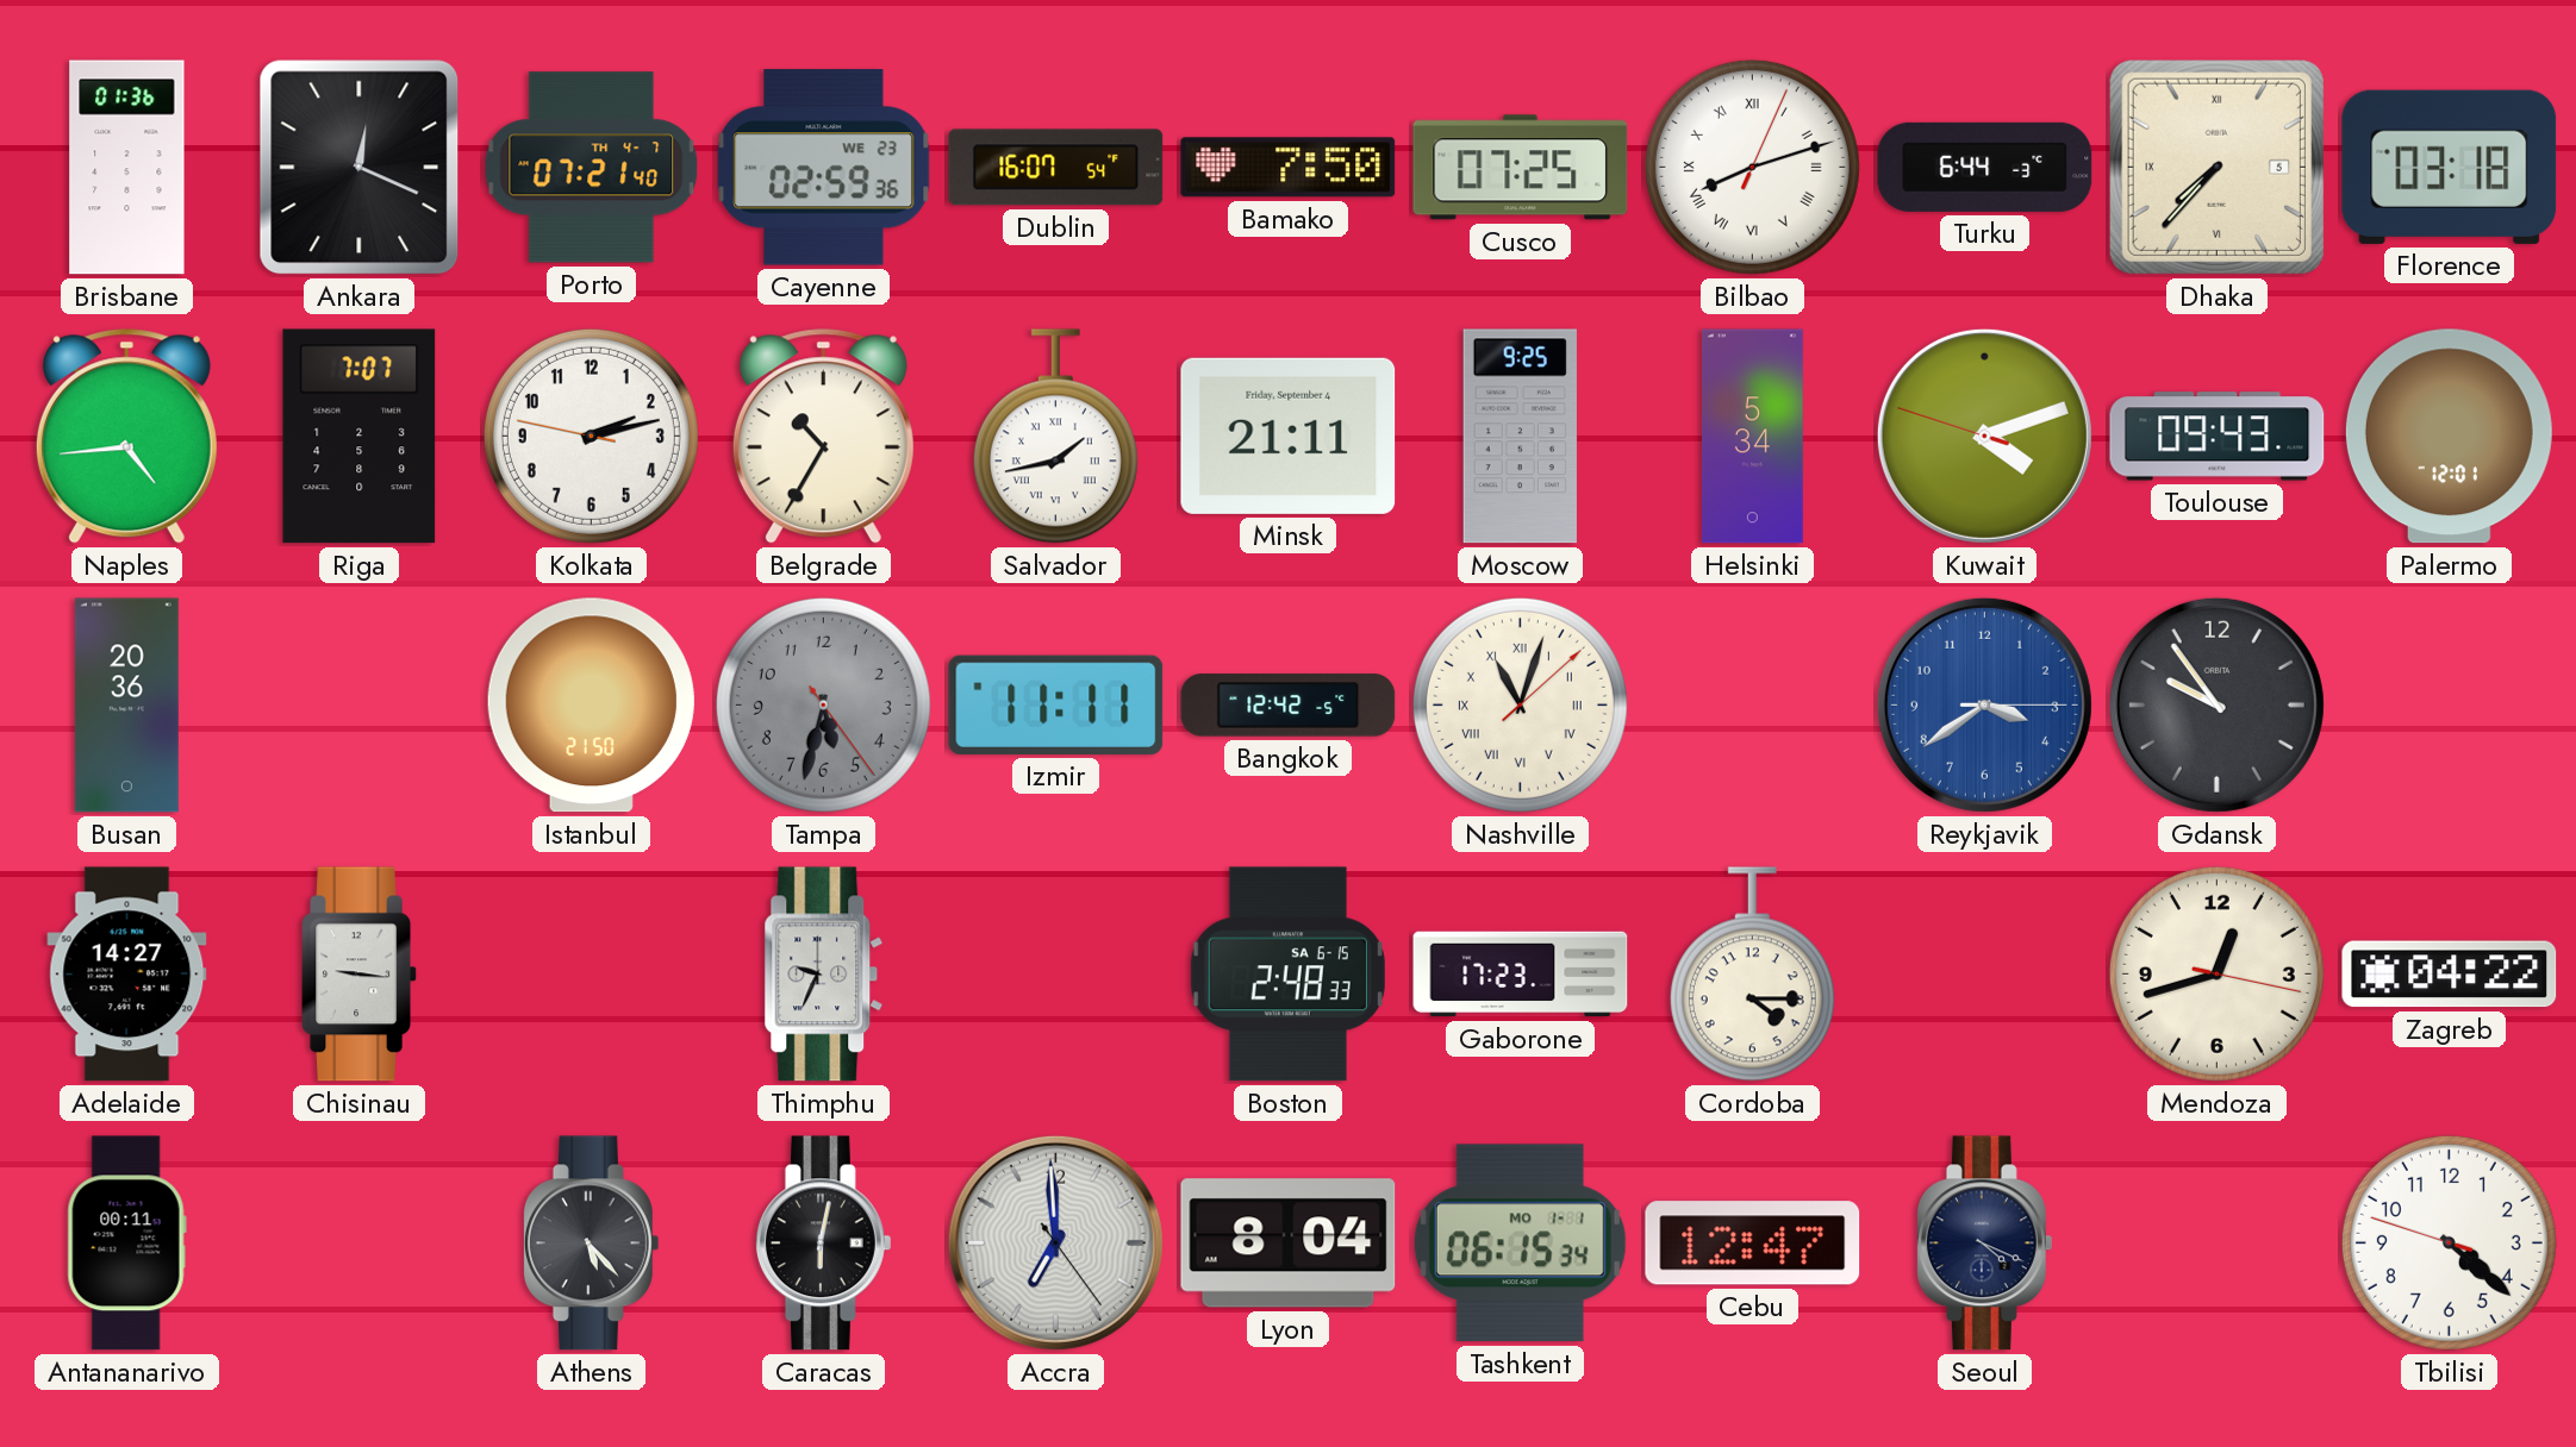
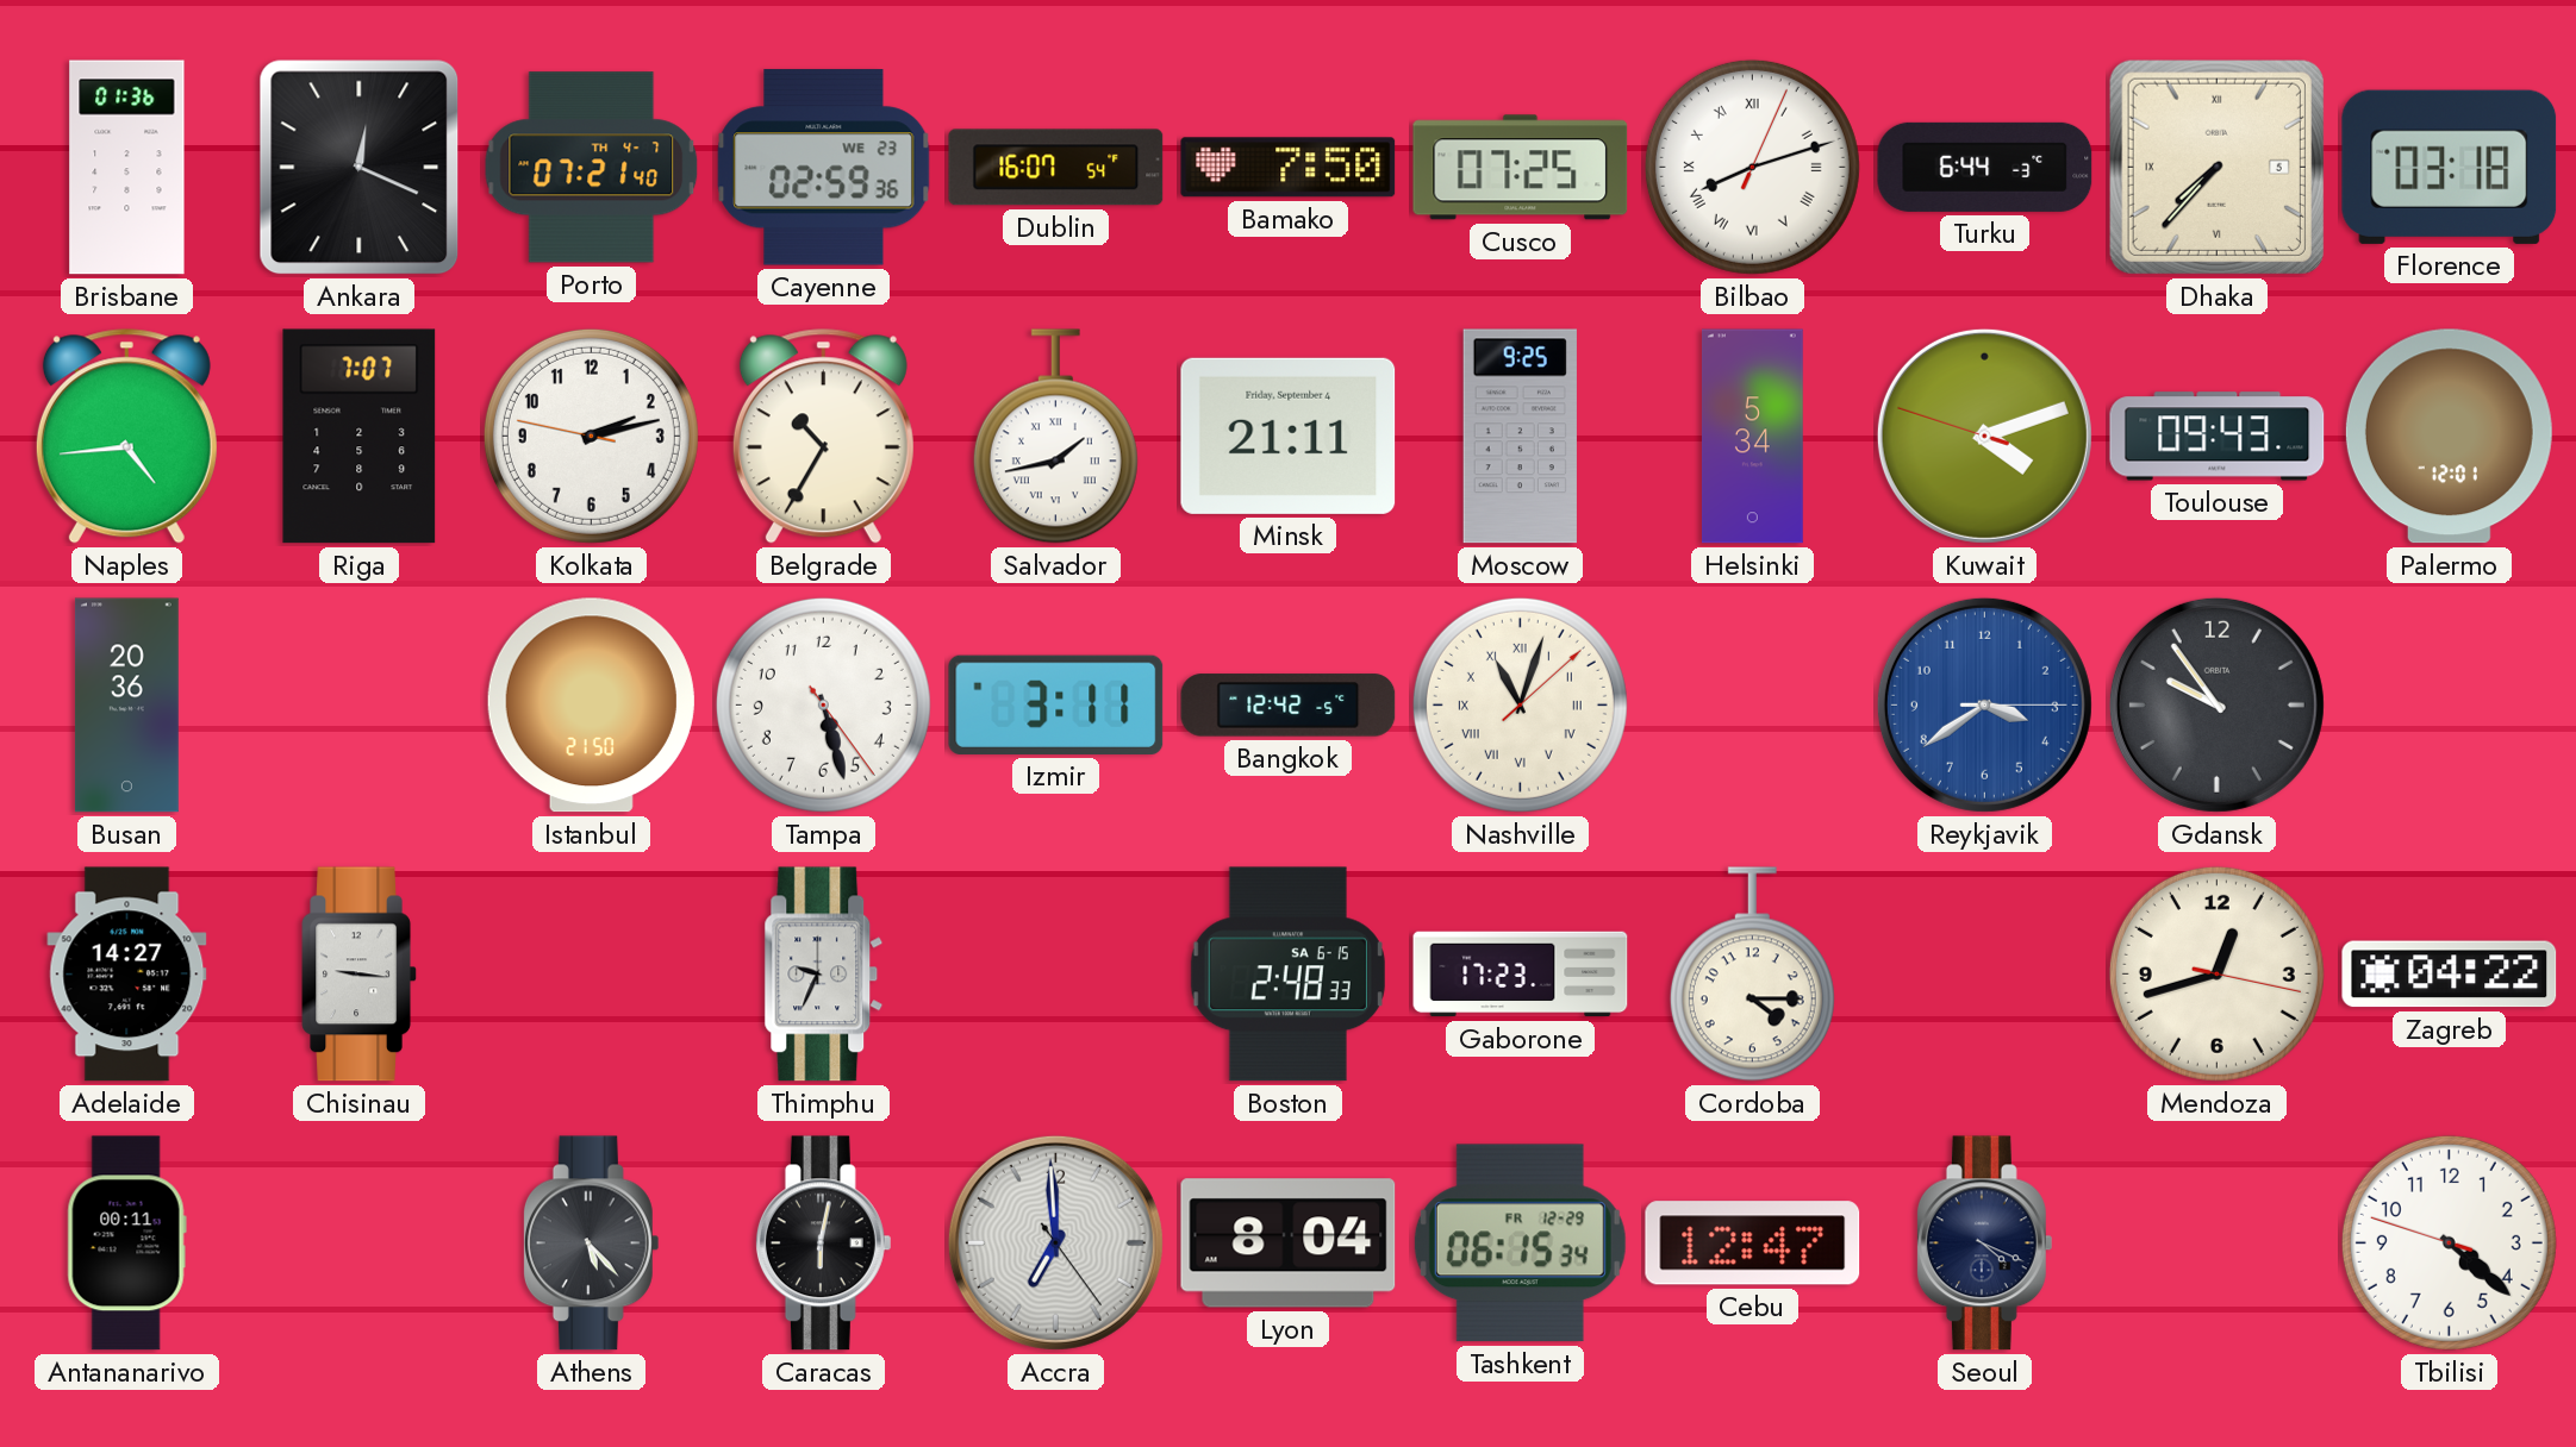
Tampa: 5:32 -> 5:27 (823, 704)
Tampa dial: grey -> white (823, 704)
Izmir: 11:11 -> 3:11 (1056, 704)
Tashkent date: MO 1-1 -> FR 12-29 (1520, 1244)
